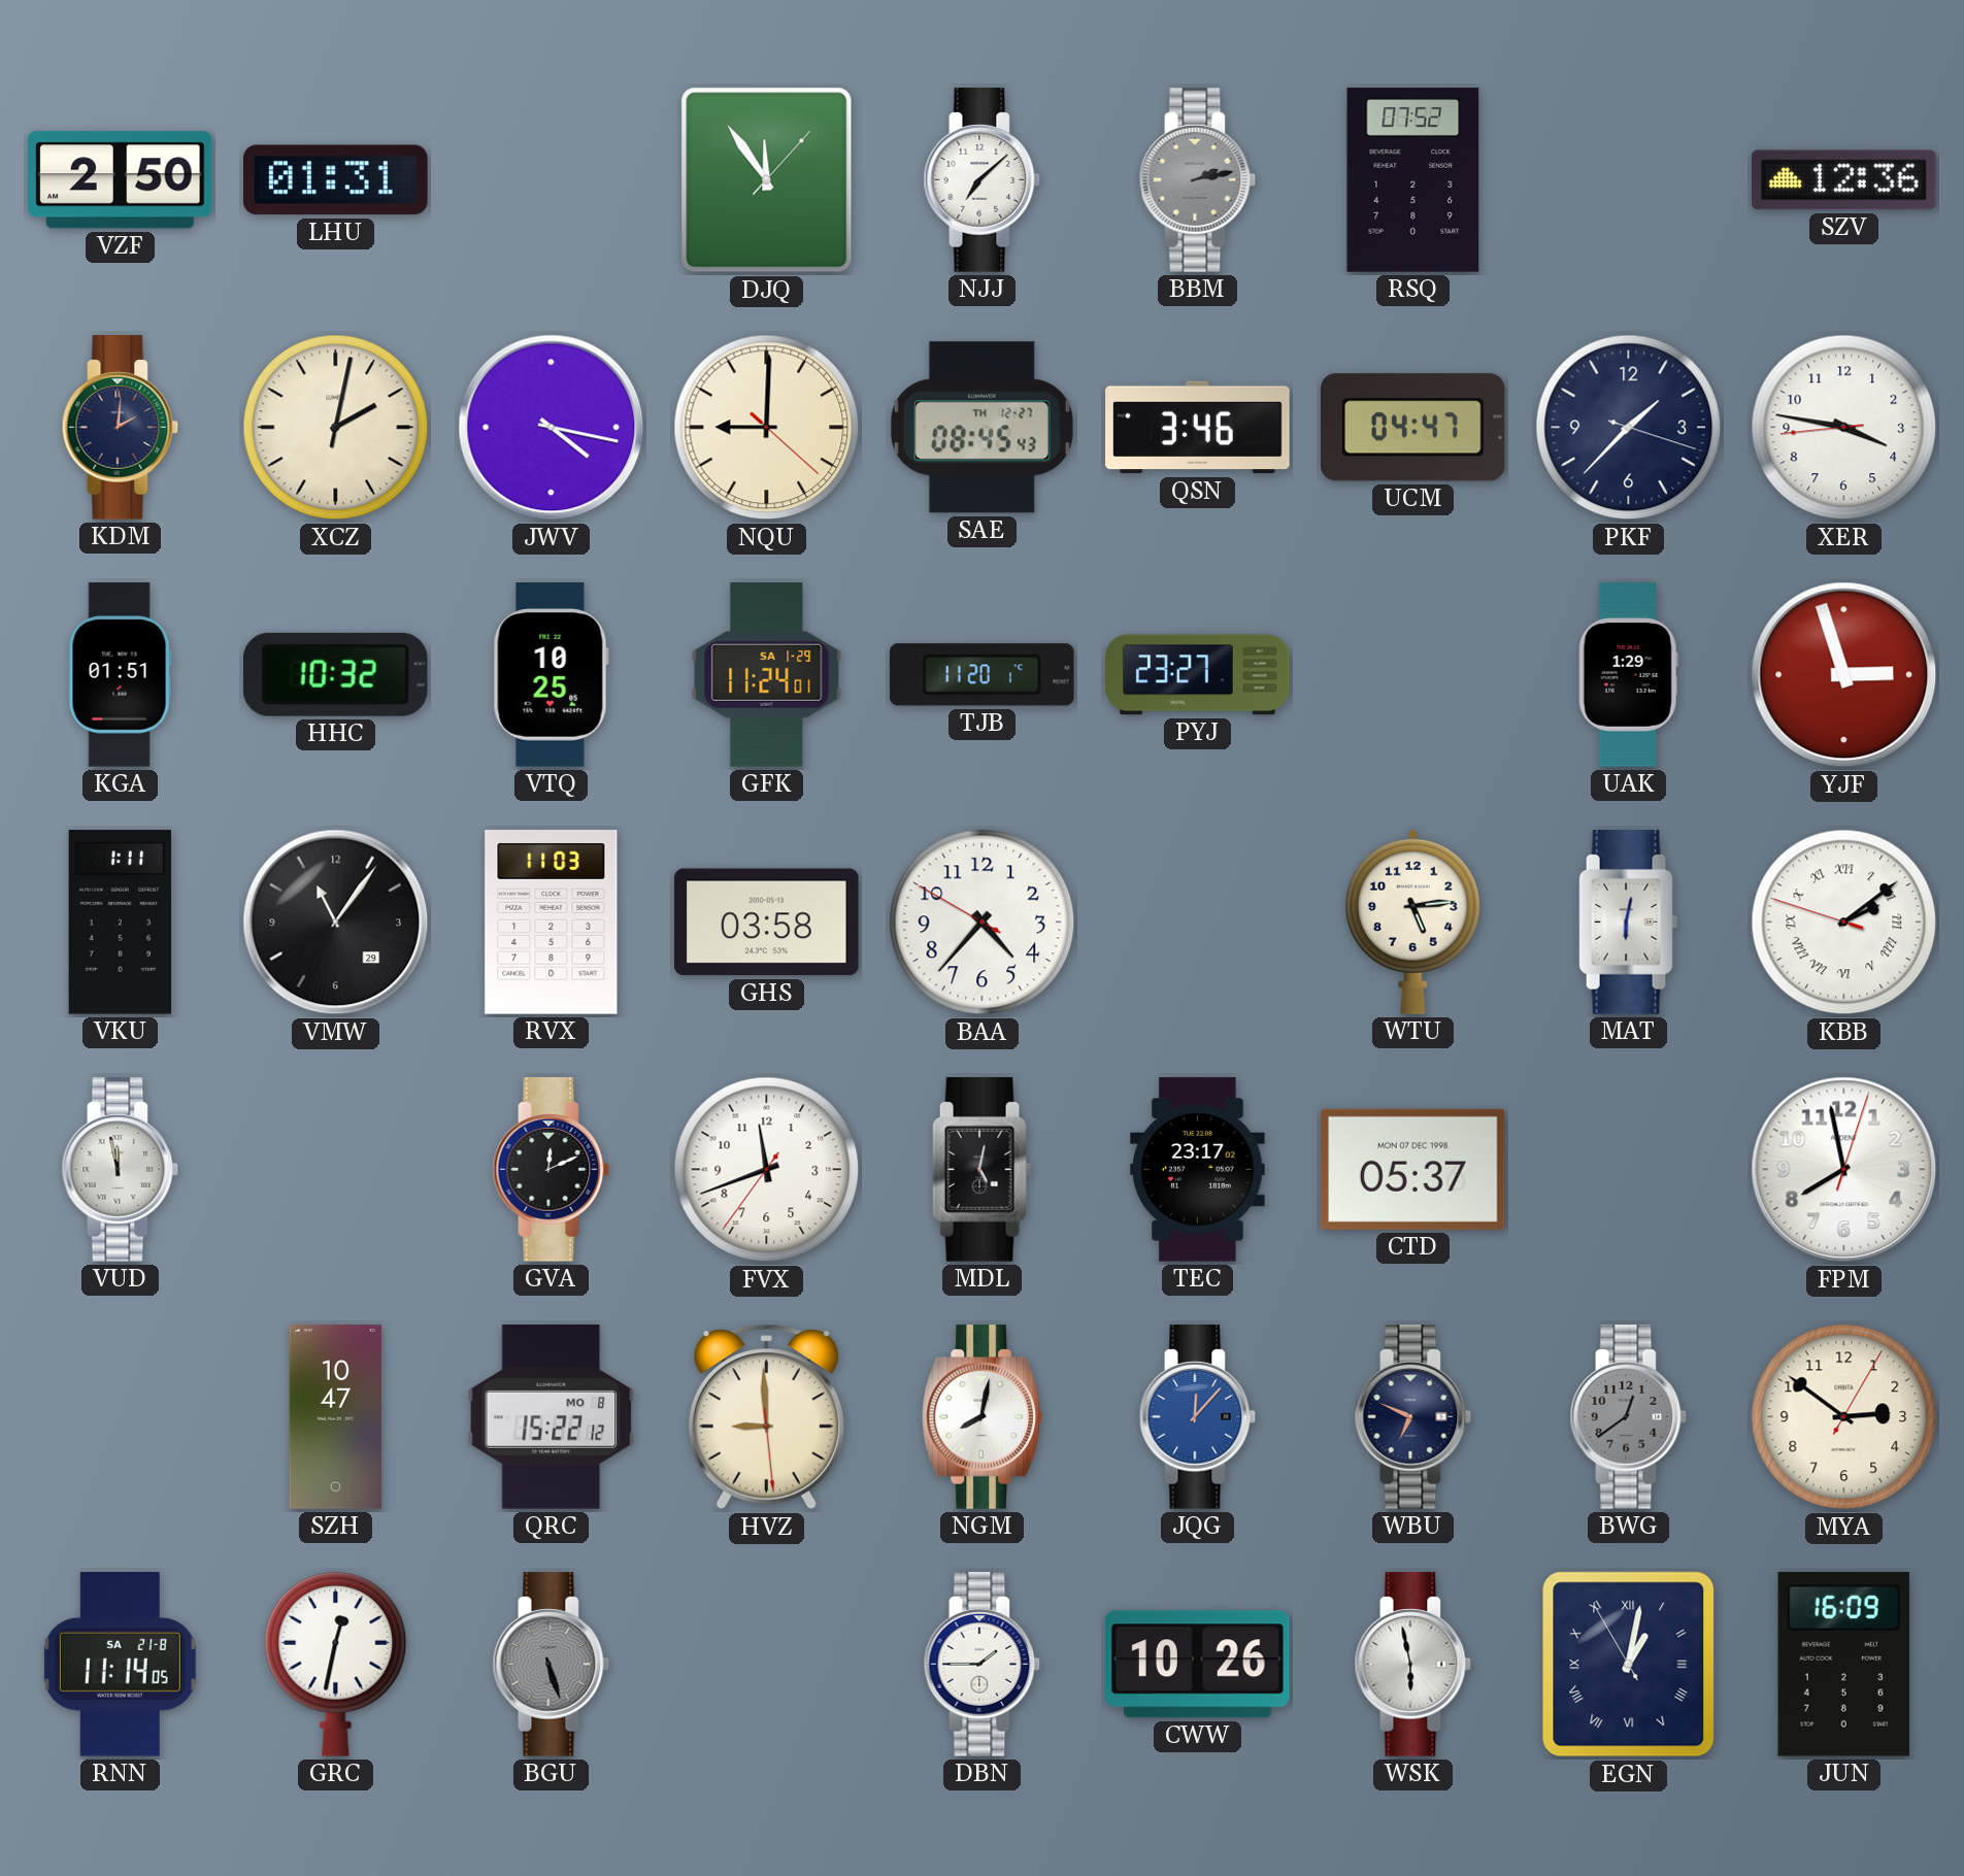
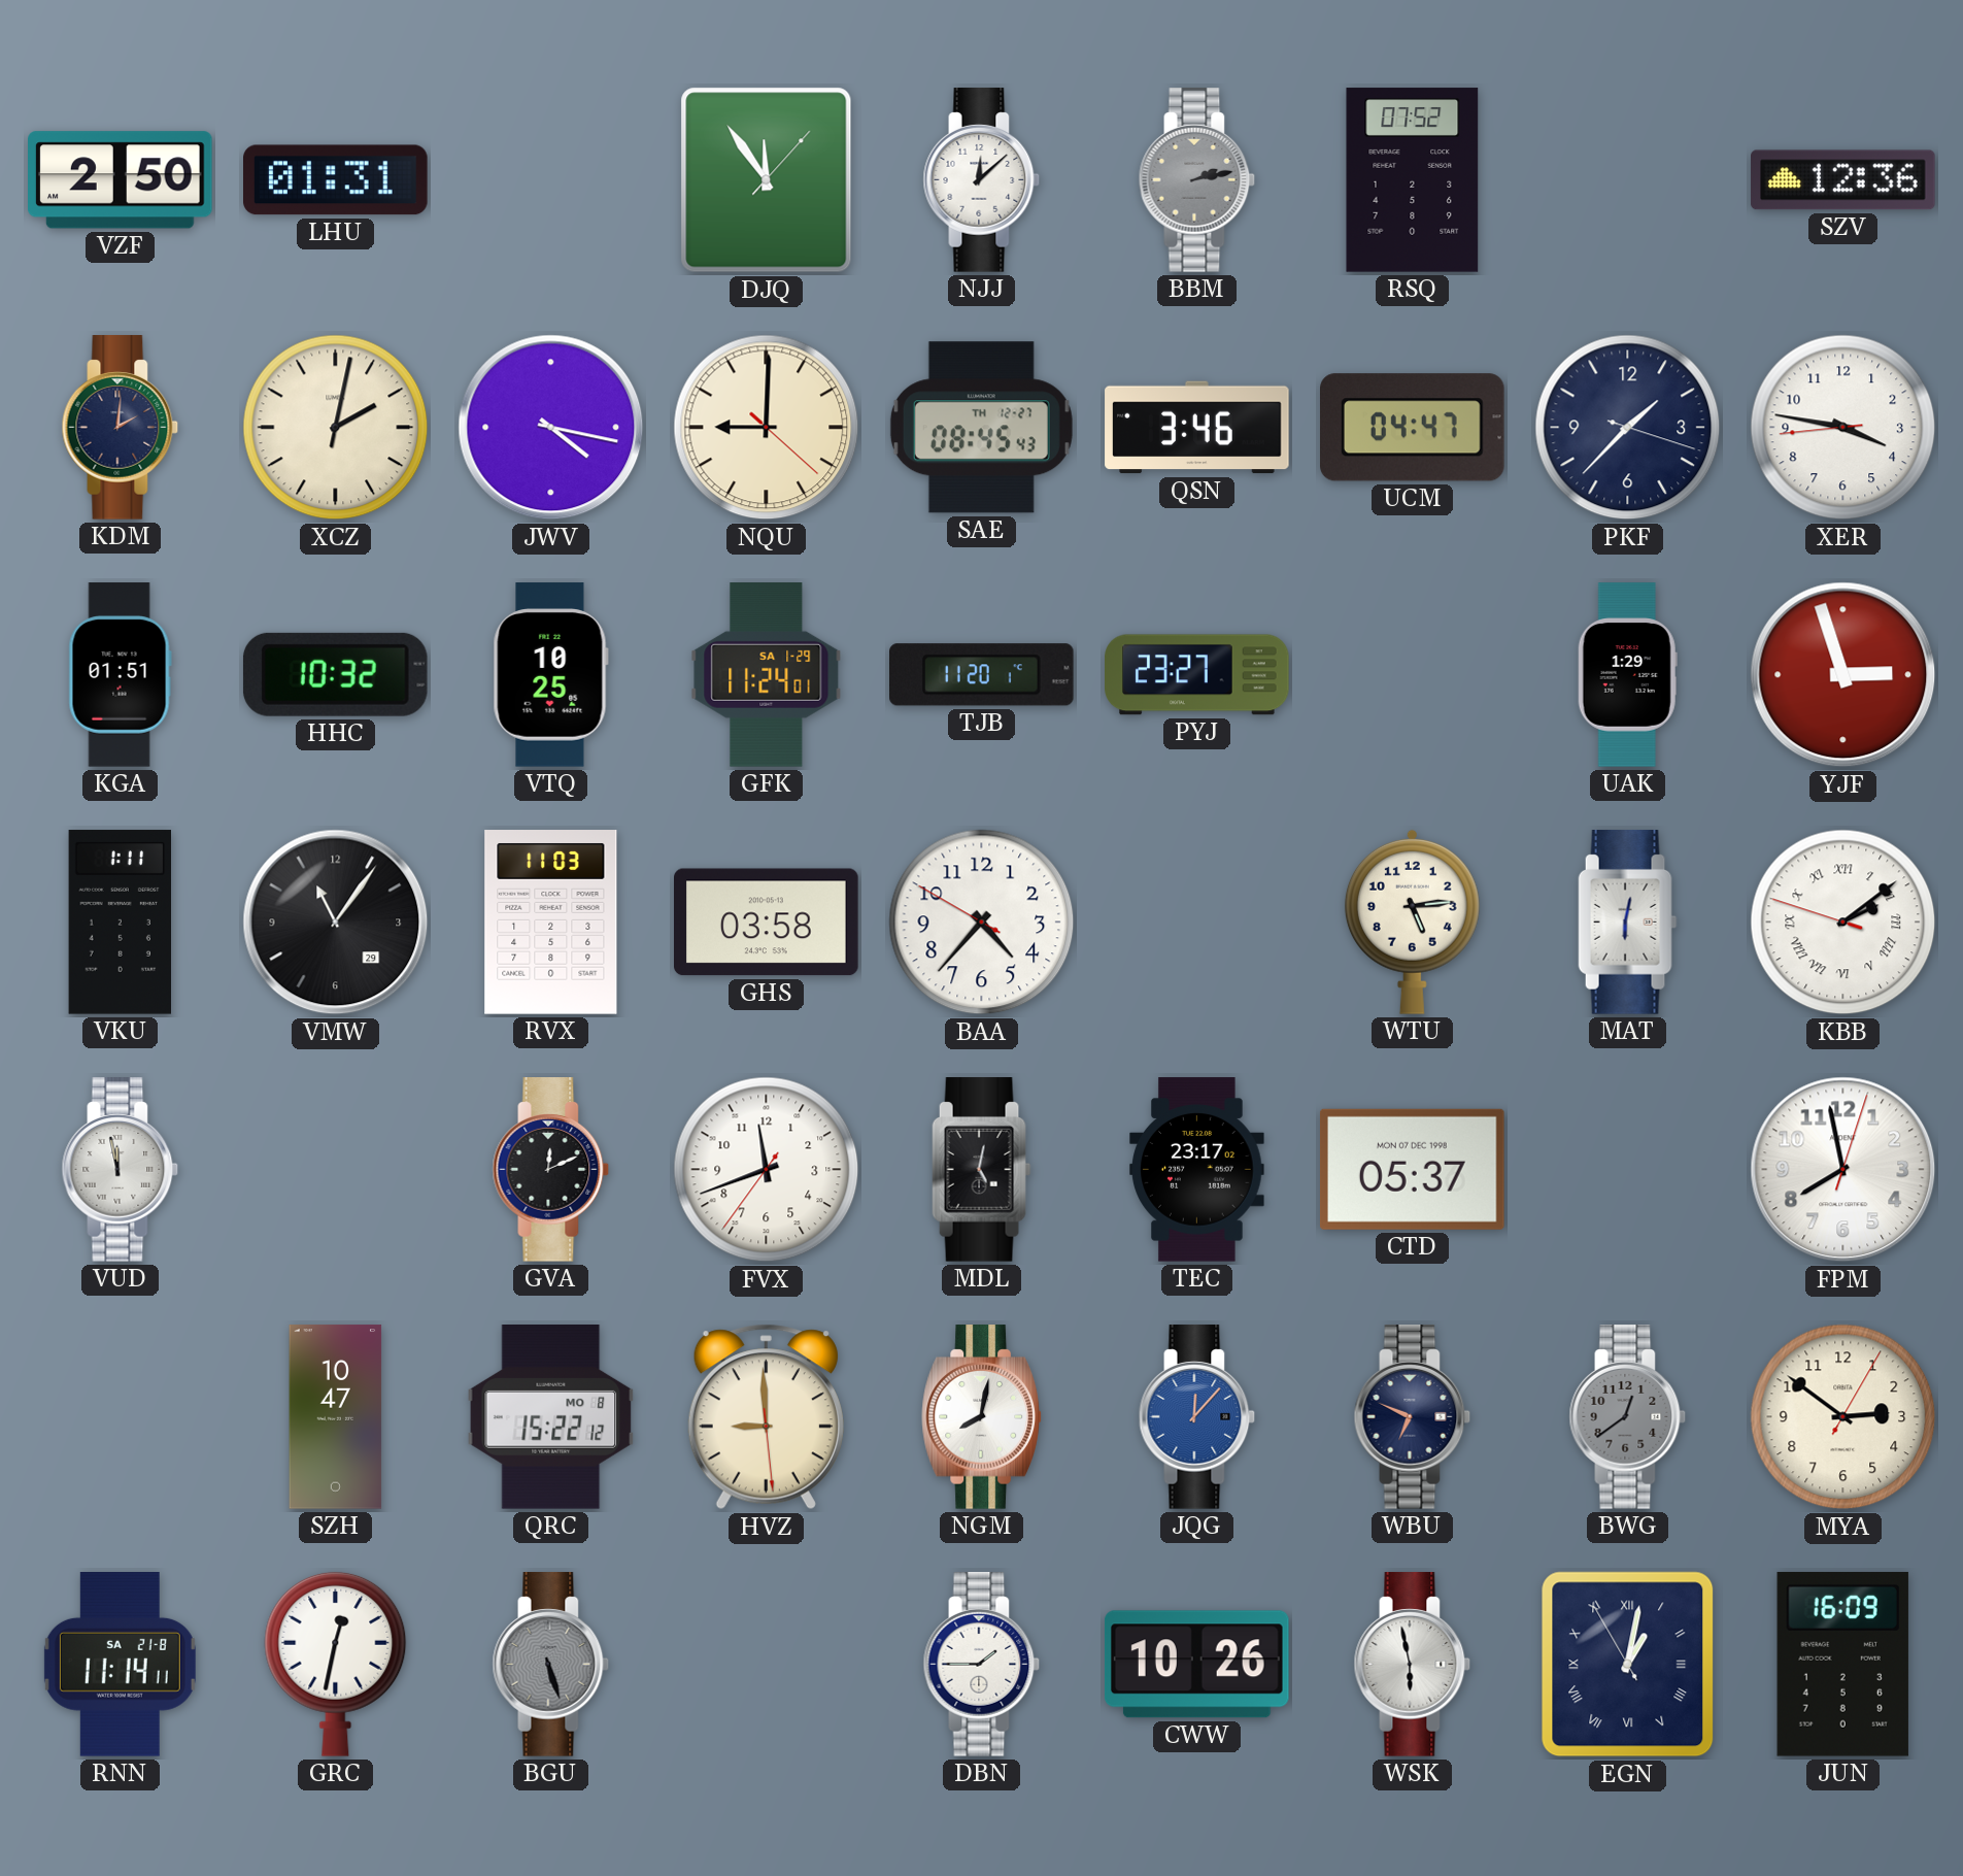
NJJ: 7:08 -> 12:08 (982, 180)
RNN: 11:14:05 -> 11:14:11 (120, 1665)
